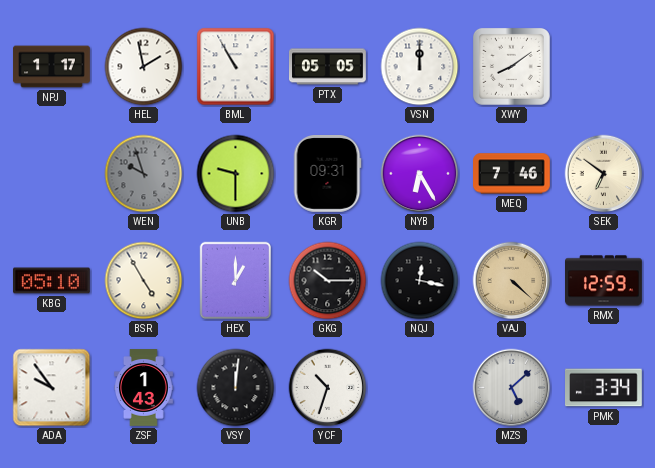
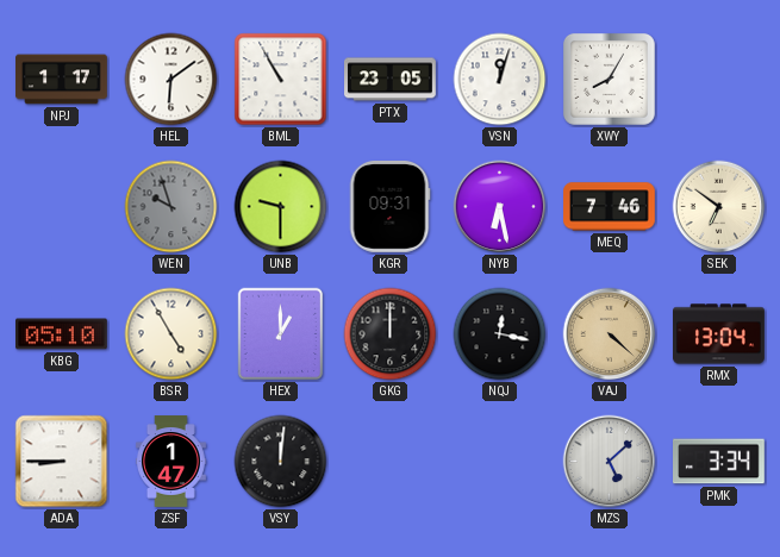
HEL: 1:58 -> 6:09 (171, 80)
PTX: 05:05 -> 23:05 (391, 80)
VSN: 12:00 -> 12:03 (500, 80)
XWY: 8:09 -> 8:05 (609, 79)
NYB: 6:25 -> 6:28 (500, 207)
GKG: 10:15 -> 12:00 (391, 334)
RMX: 12:59 -> 13:04 (719, 334)
ADA: 9:54 -> 8:45 (62, 462)
ZSF: 1:43 -> 1:47 (171, 462)
YCF: 10:33 -> none (328, 388)
